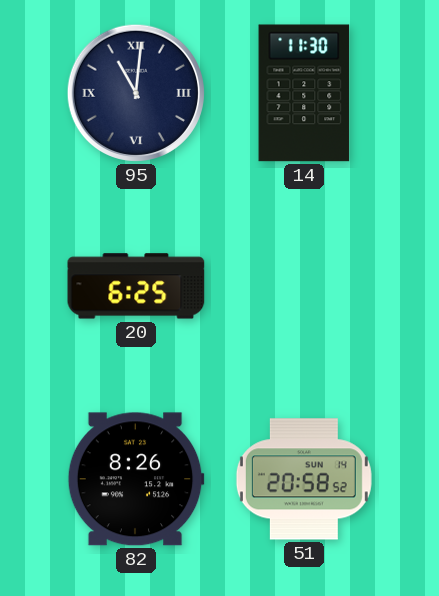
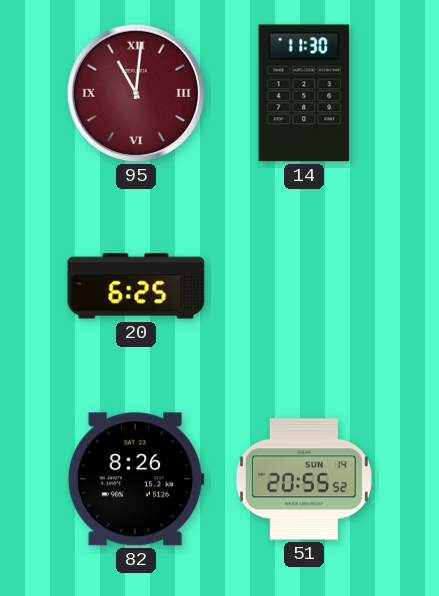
95 dial: navy -> burgundy (136, 93)
51: 20:58 -> 20:55 (304, 479)
